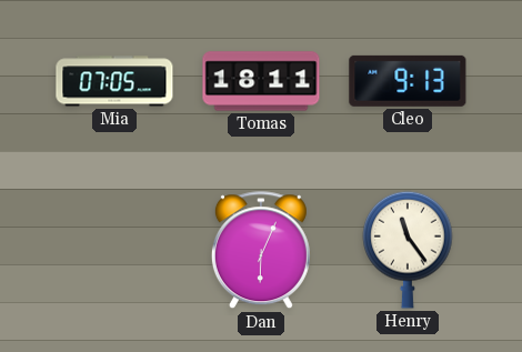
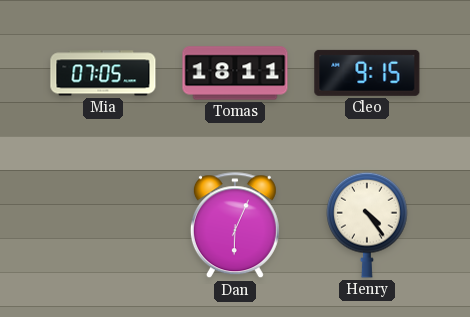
Cleo: 9:13 -> 9:15 (367, 73)
Henry: 11:24 -> 4:24 (367, 225)
